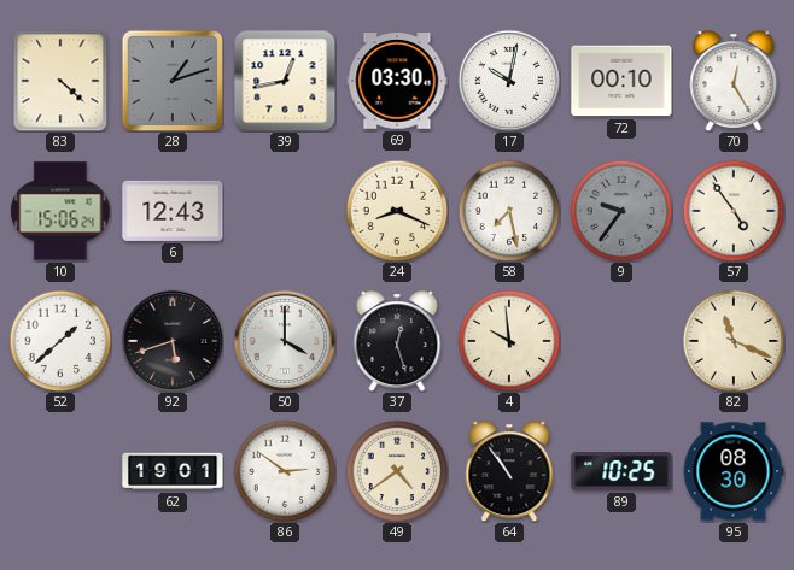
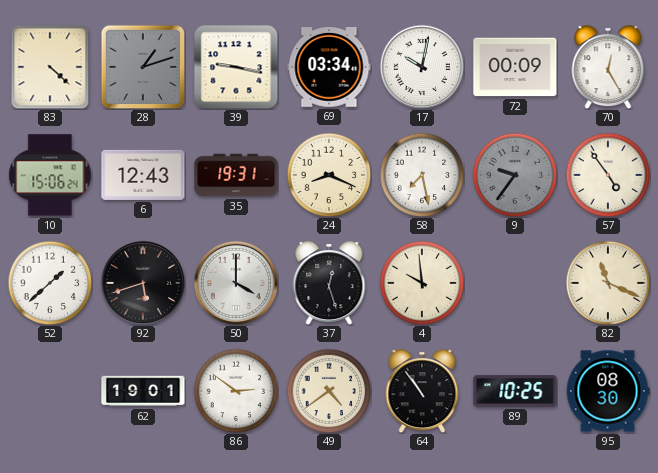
39: 12:43 -> 9:17 (236, 67)
69: 03:30 -> 03:34 (329, 68)
72: 00:10 -> 00:09 (515, 67)
35: none -> 19:31 (236, 175)
